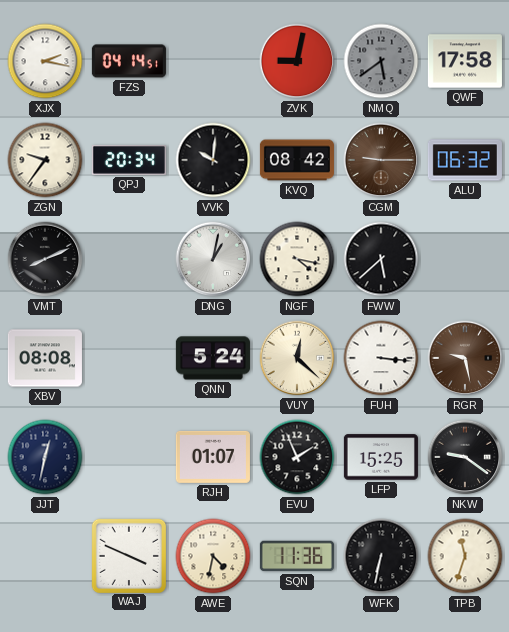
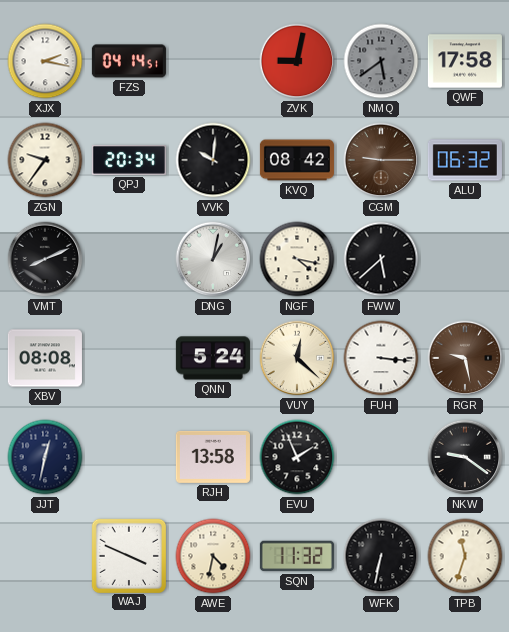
RJH: 01:07 -> 13:58 (213, 457)
LFP: 15:25 -> none (381, 457)
SQN: 11:36 -> 11:32 (297, 556)
